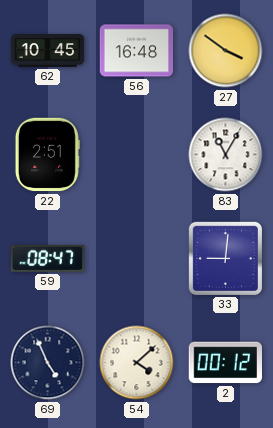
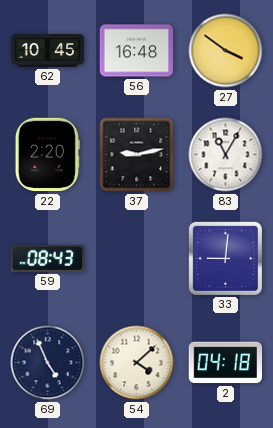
22: 2:51 -> 2:20 (47, 155)
37: none -> 9:13 (137, 155)
59: 08:47 -> 08:43 (48, 258)
2: 00:12 -> 04:18 (225, 363)
